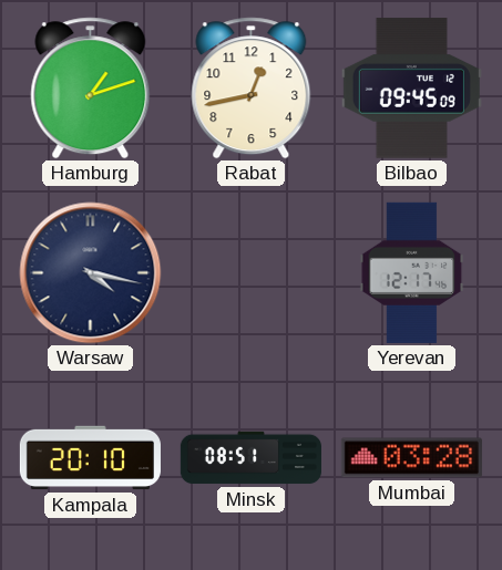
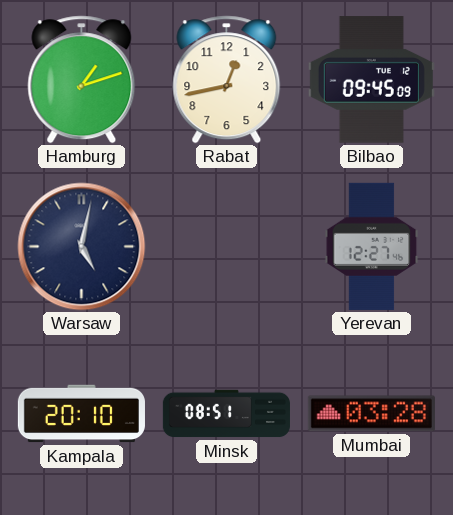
Warsaw: 4:17 -> 5:02 (82, 247)
Yerevan: 12:17 -> 12:27 (372, 246)
